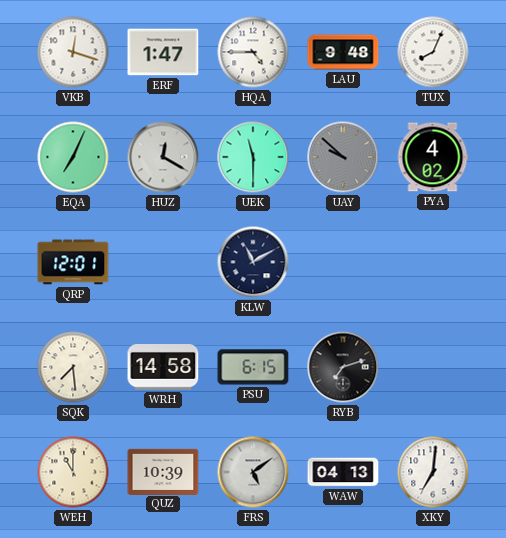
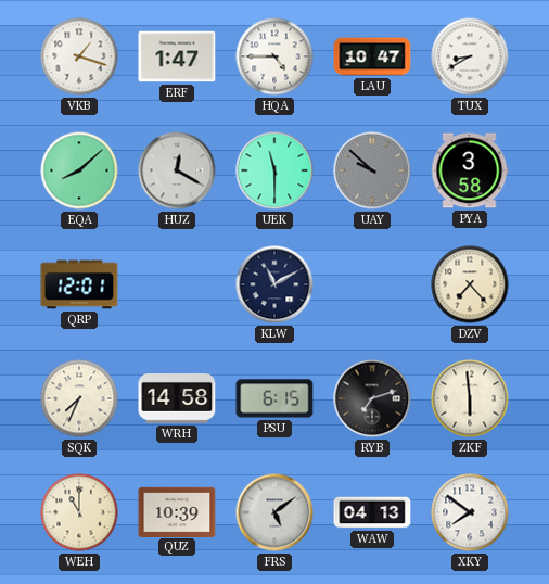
VKB: 12:18 -> 1:18 (79, 56)
LAU: 9:48 -> 10:47 (372, 56)
TUX: 8:04 -> 8:40 (470, 56)
EQA: 7:04 -> 8:08 (79, 170)
PYA: 4:02 -> 3:58 (470, 170)
DZV: none -> 7:23 (470, 284)
SQK: 7:29 -> 7:34 (79, 398)
ZKF: none -> 5:59 (470, 398)
XKY: 7:01 -> 7:51 (470, 512)
